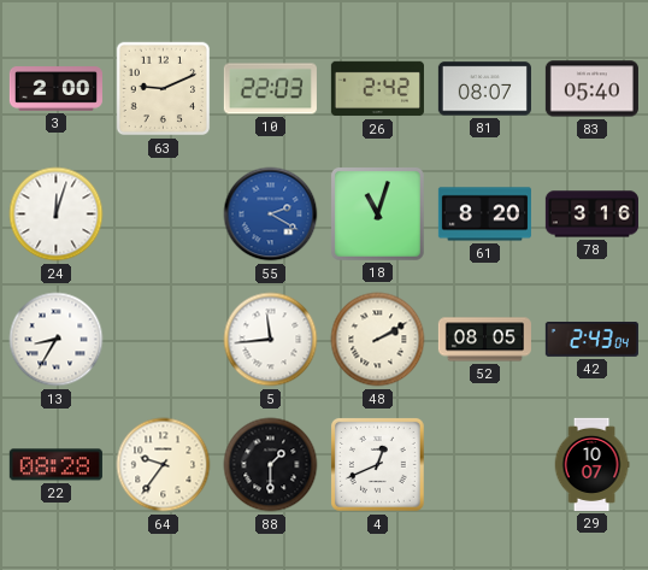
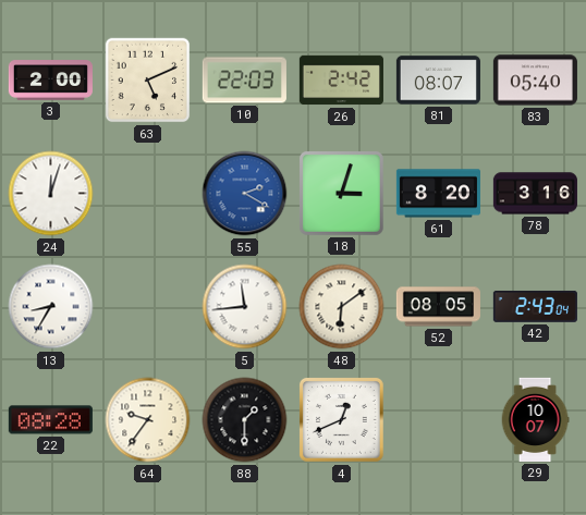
63: 9:11 -> 5:11 (148, 81)
18: 11:03 -> 3:03 (341, 193)
48: 2:10 -> 6:09 (342, 307)
